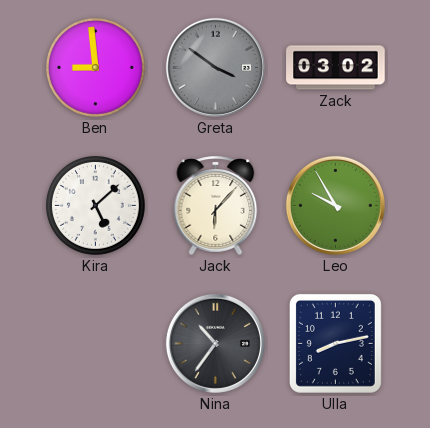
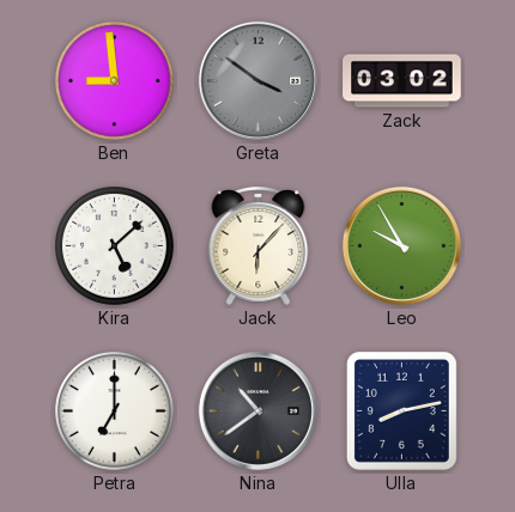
Petra: none -> 7:00 (115, 412)
Nina: 10:36 -> 10:39 (257, 410)
